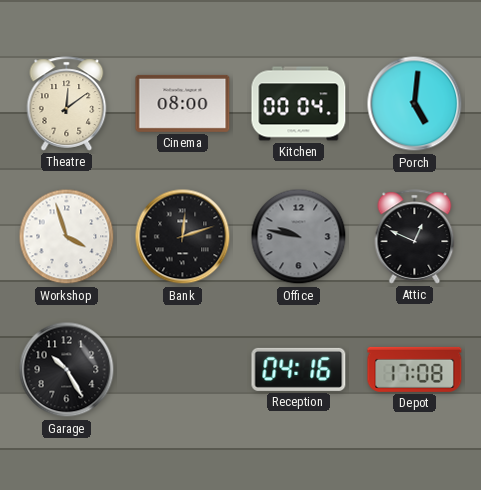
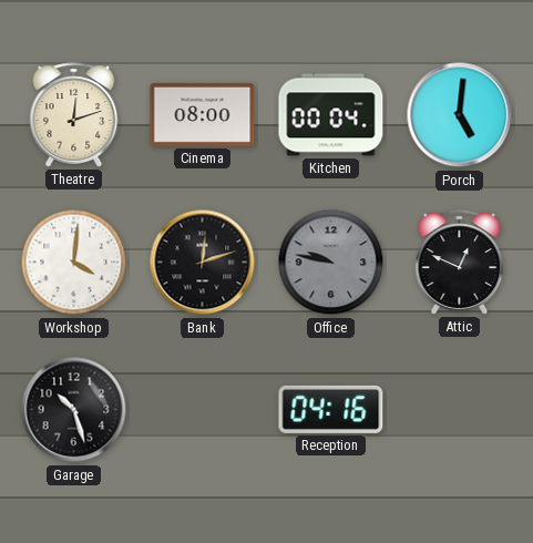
Theatre: 12:09 -> 12:12 (74, 115)
Workshop: 3:57 -> 4:01 (74, 263)
Garage: 10:25 -> 10:27 (74, 410)
Depot: 17:08 -> none (415, 369)
